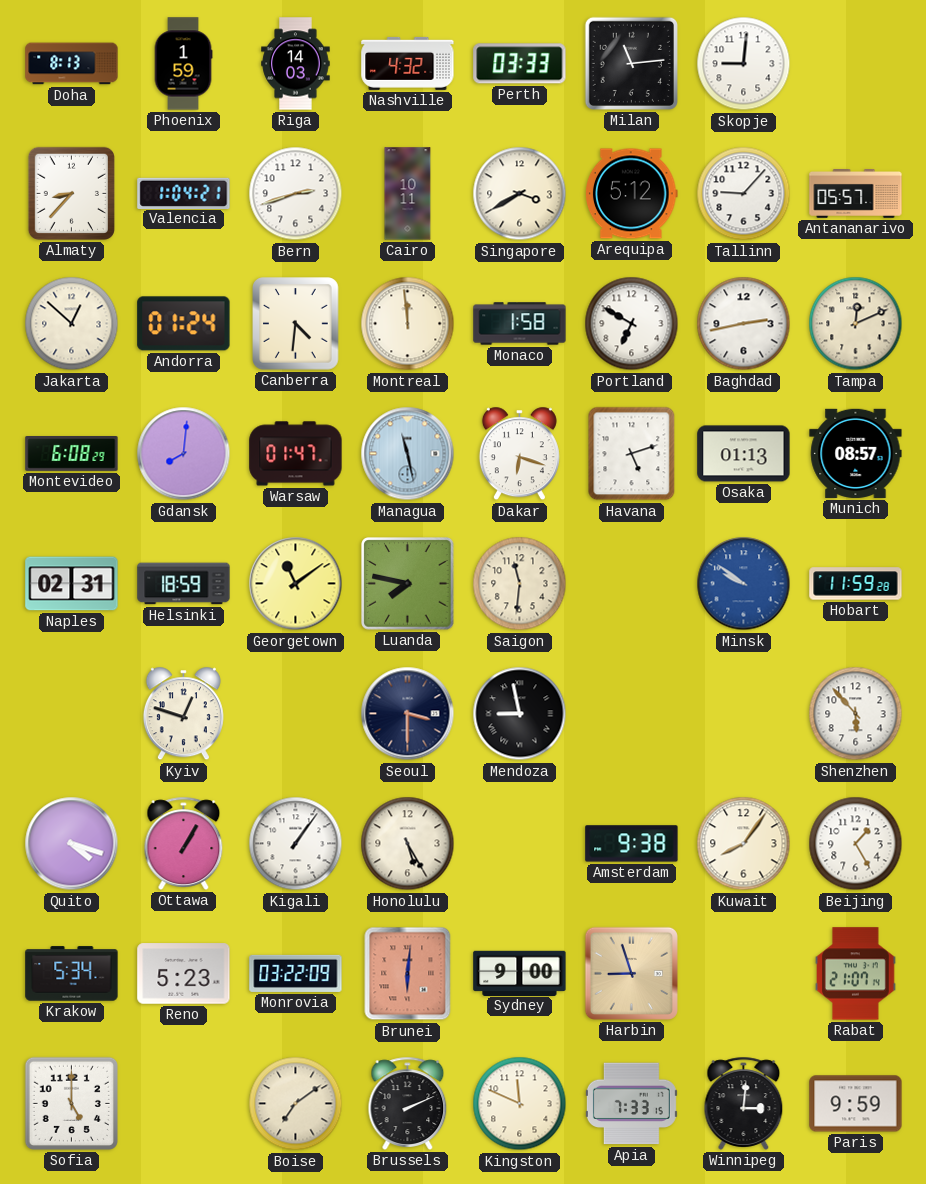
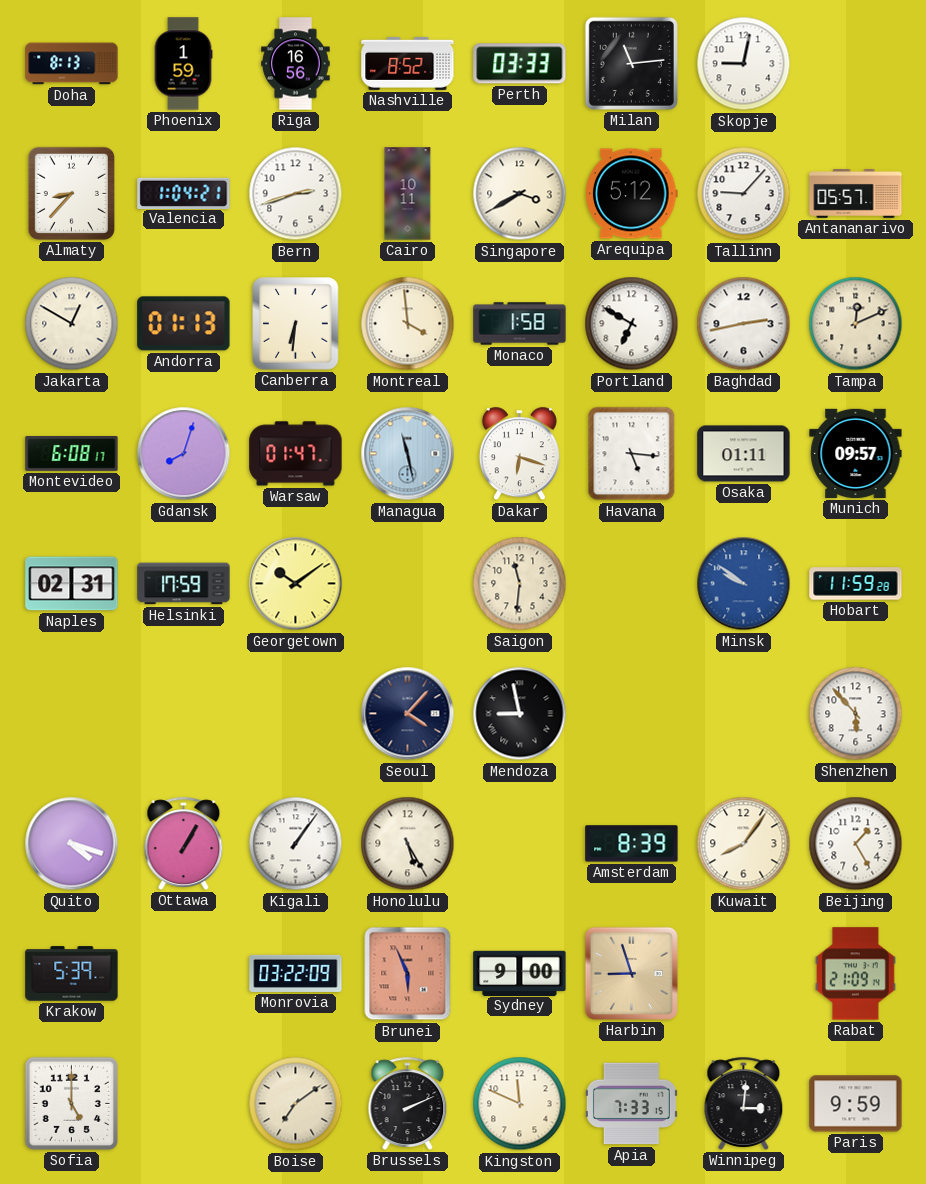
Riga: 14:03 -> 16:56 (296, 64)
Nashville: 4:32 -> 8:52 (408, 63)
Skopje: 9:01 -> 9:02 (744, 64)
Jakarta: 12:52 -> 12:50 (72, 324)
Andorra: 01:24 -> 01:13 (184, 324)
Canberra: 4:31 -> 6:31 (296, 324)
Montreal: 11:59 -> 3:59 (408, 324)
Montevideo: 6:08:29 -> 6:08:17 (72, 454)
Gdansk: 8:01 -> 8:03 (184, 454)
Havana: 5:12 -> 5:16 (632, 454)
Osaka: 01:13 -> 01:11 (744, 454)
Munich: 08:57 -> 09:57 (856, 453)
Helsinki: 18:59 -> 17:59 (184, 584)
Georgetown: 11:09 -> 10:09 (296, 584)
Luanda: 7:47 -> none (408, 584)
Kyiv: 12:48 -> none (183, 714)
Seoul: 3:30 -> 4:07 (408, 714)
Amsterdam: 9:38 -> 8:39 (632, 844)
Krakow: 5:34 -> 5:39 (72, 974)
Reno: 5:23 -> none (184, 974)
Brunei: 6:01 -> 5:56 (408, 974)
Rabat: 21:07 -> 21:09 (856, 974)
